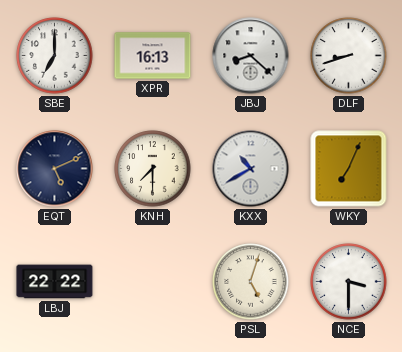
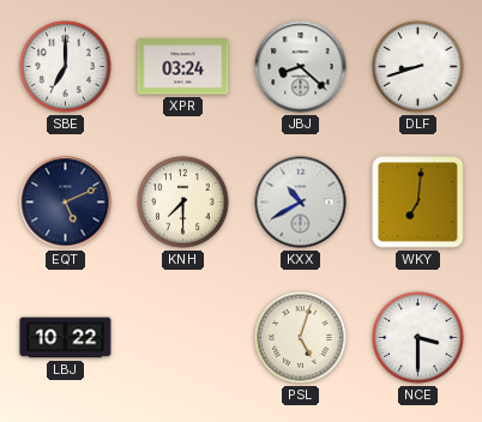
XPR: 16:13 -> 03:24 (183, 67)
WKY: 7:04 -> 7:01 (418, 203)
LBJ: 22:22 -> 10:22 (66, 338)
